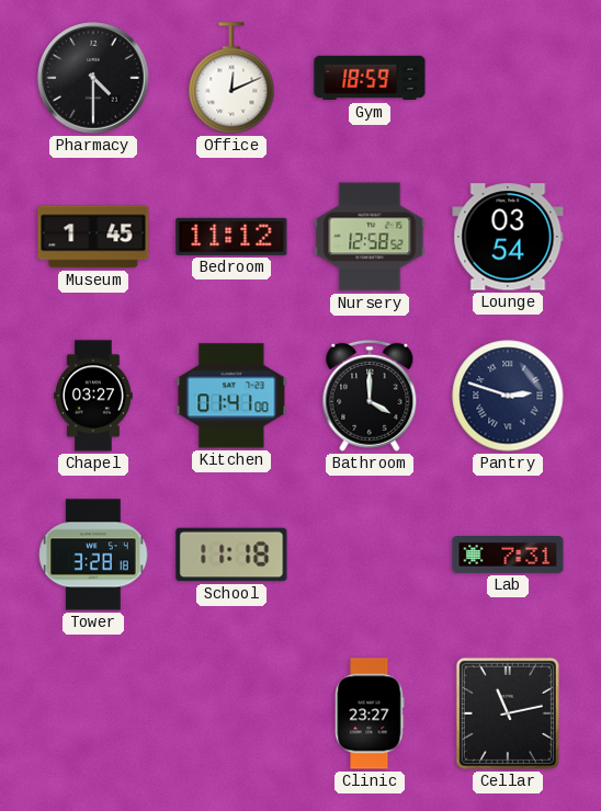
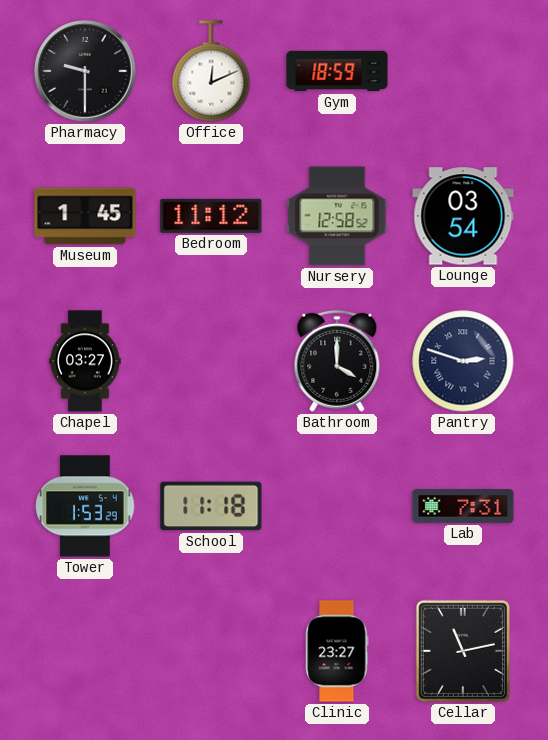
Pharmacy: 4:30 -> 9:30 (85, 71)
Kitchen: 01:41 -> none (231, 396)
Tower: 3:28 -> 1:53 (85, 506)
